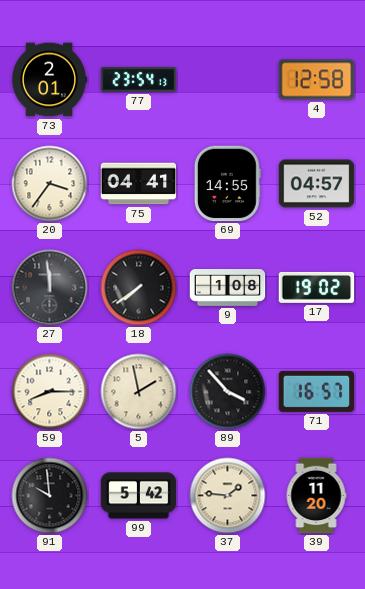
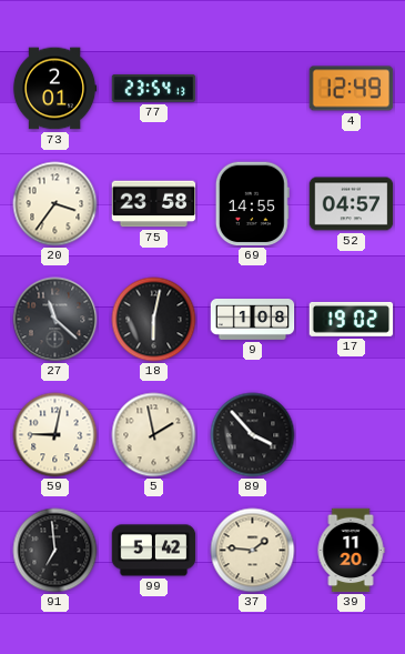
4: 12:58 -> 12:49 (352, 89)
75: 04:41 -> 23:58 (154, 204)
27: 11:59 -> 11:22 (55, 320)
18: 7:39 -> 6:02 (154, 320)
59: 8:15 -> 9:02 (55, 435)
71: 16:57 -> none (317, 391)
91: 9:59 -> 6:59 (55, 551)
